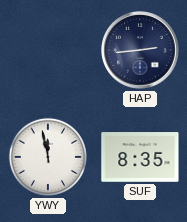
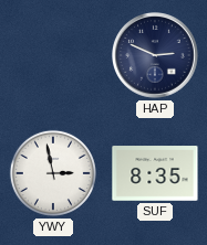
HAP: 2:44 -> 2:49 (156, 56)
YWY: 11:58 -> 2:58 (53, 173)
